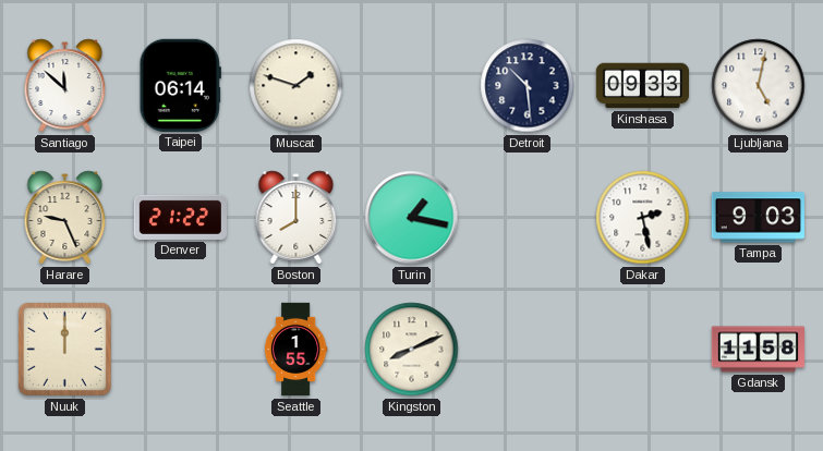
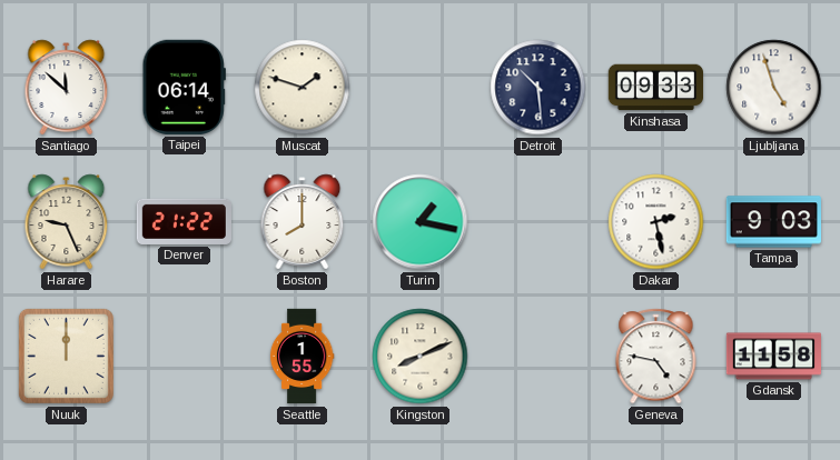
Ljubljana: 5:02 -> 4:57 (774, 88)
Geneva: none -> 4:47 (656, 357)
